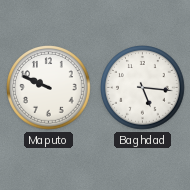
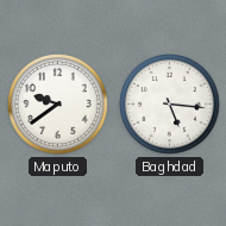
Maputo: 9:49 -> 9:39 (58, 105)
